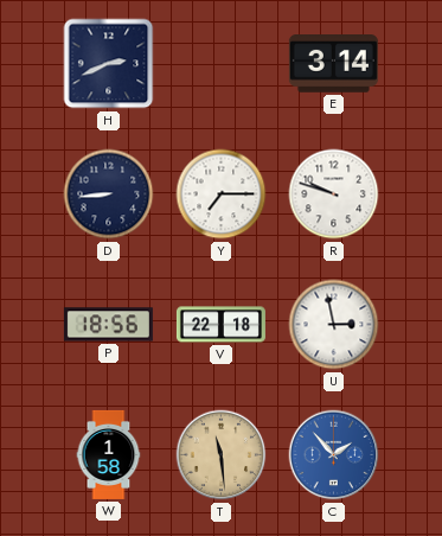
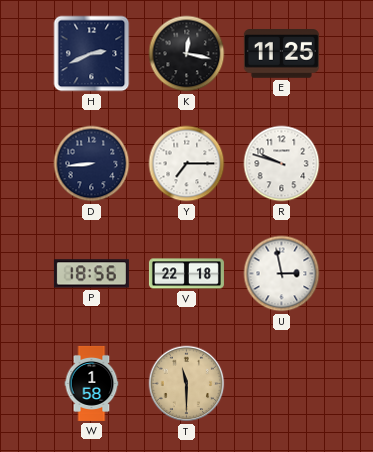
K: none -> 12:17 (187, 54)
E: 3:14 -> 11:25 (281, 54)
T: 11:29 -> 11:30 (187, 384)
C: 1:53 -> none (334, 455)
